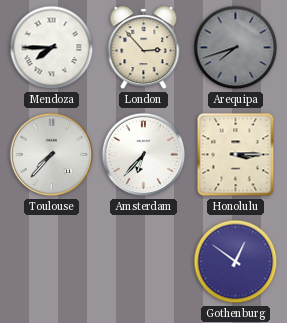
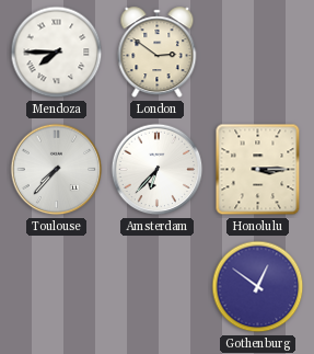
London: 2:53 -> 2:51 (158, 53)
Arequipa: 7:42 -> none (236, 48)
